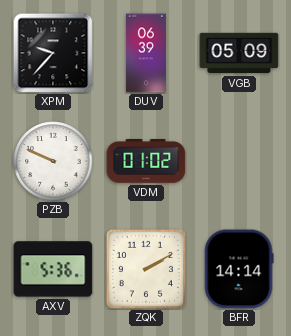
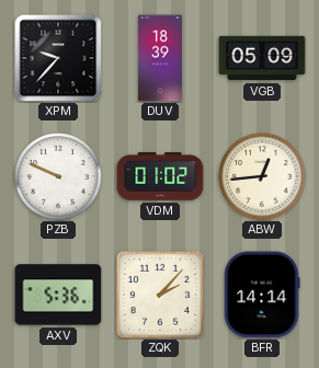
DUV: 06:39 -> 18:39 (160, 58)
ABW: none -> 12:44 (262, 176)
ZQK: 2:10 -> 2:07 (160, 295)
